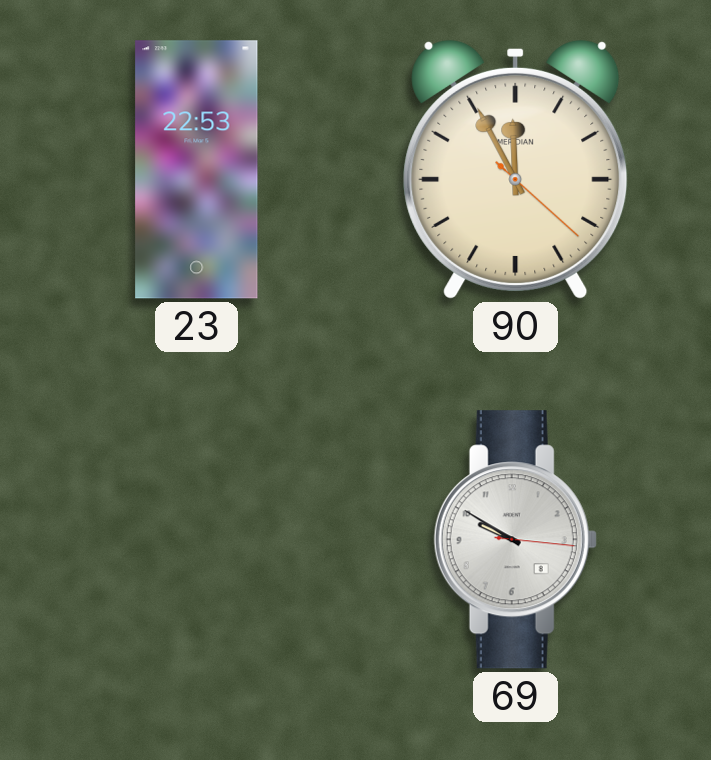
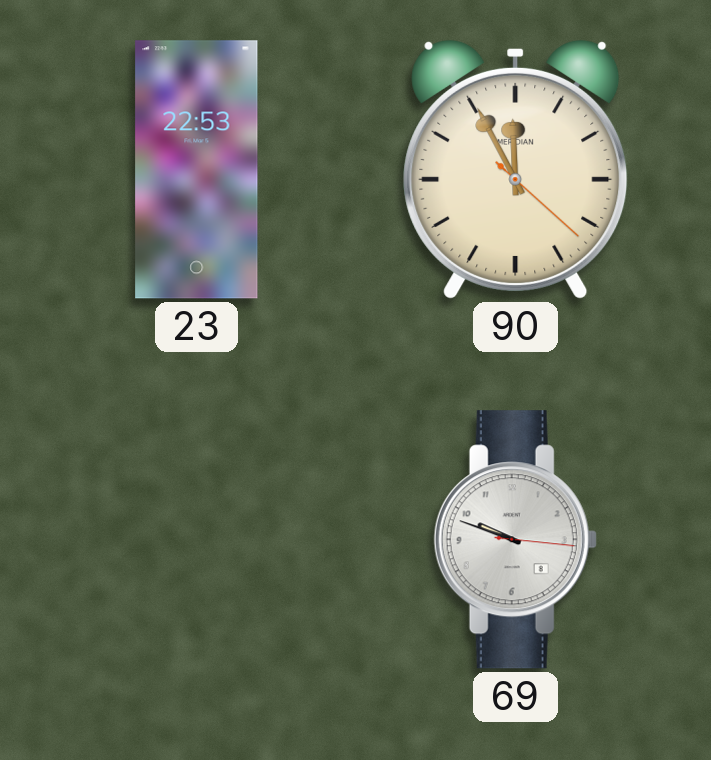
69: 9:50 -> 9:48 (515, 540)
